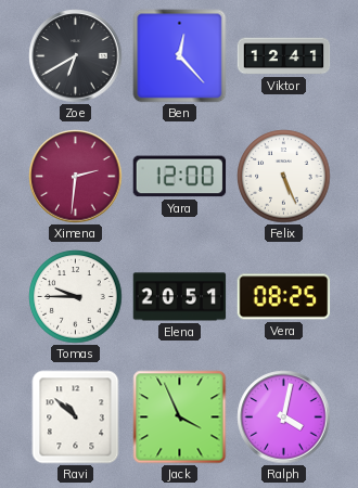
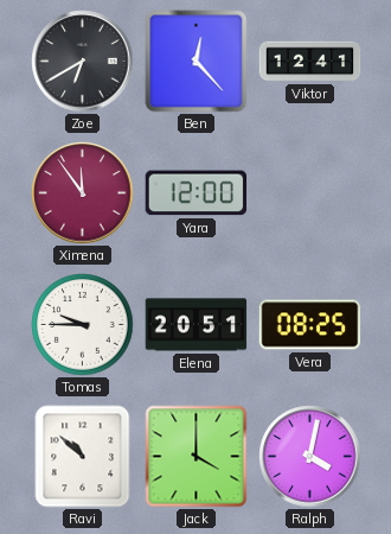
Ximena: 2:31 -> 11:54 (83, 193)
Felix: 5:26 -> none (284, 177)
Jack: 3:56 -> 4:00 (197, 457)
